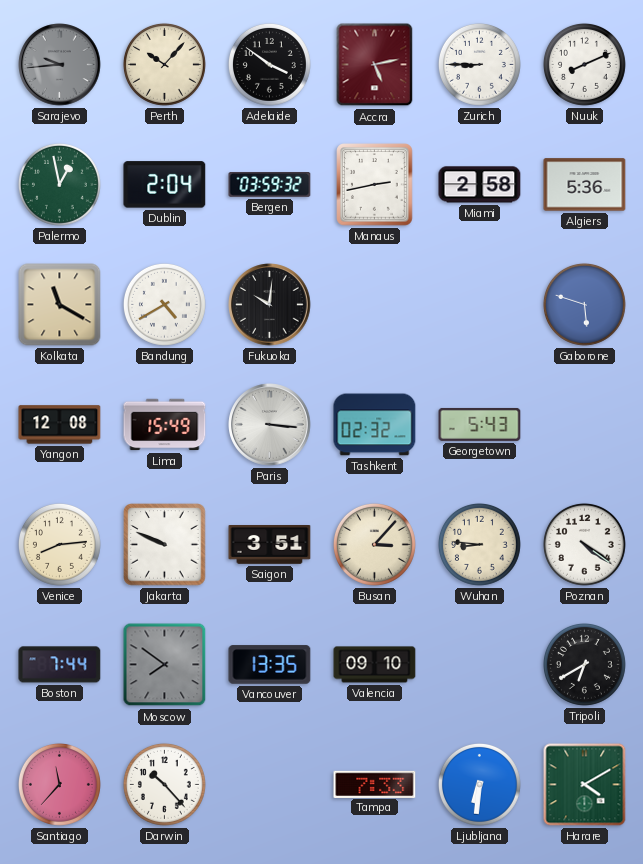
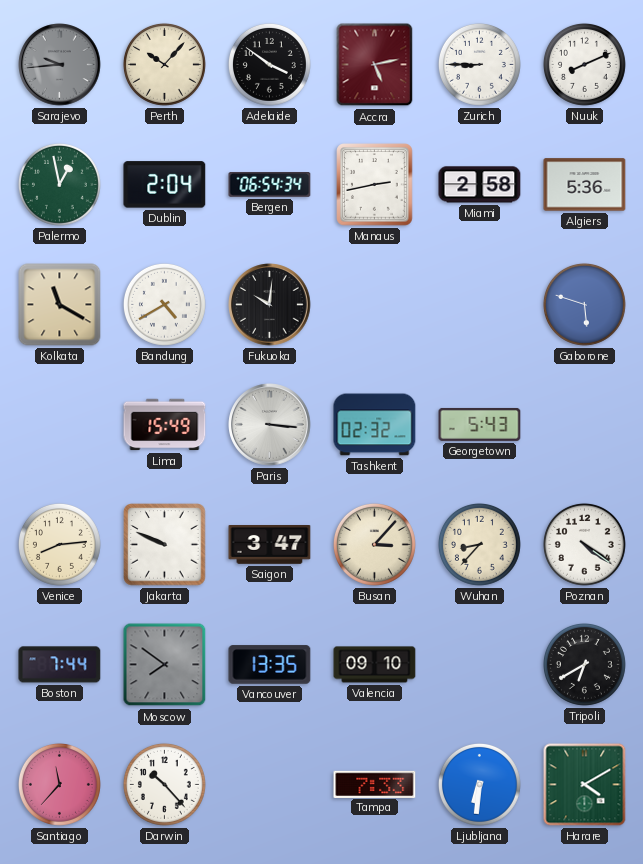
Bergen: 03:59 -> 06:54 (270, 185)
Yangon: 12:08 -> none (60, 425)
Saigon: 3:51 -> 3:47 (270, 545)
Wuhan: 8:46 -> 8:37 (479, 544)
